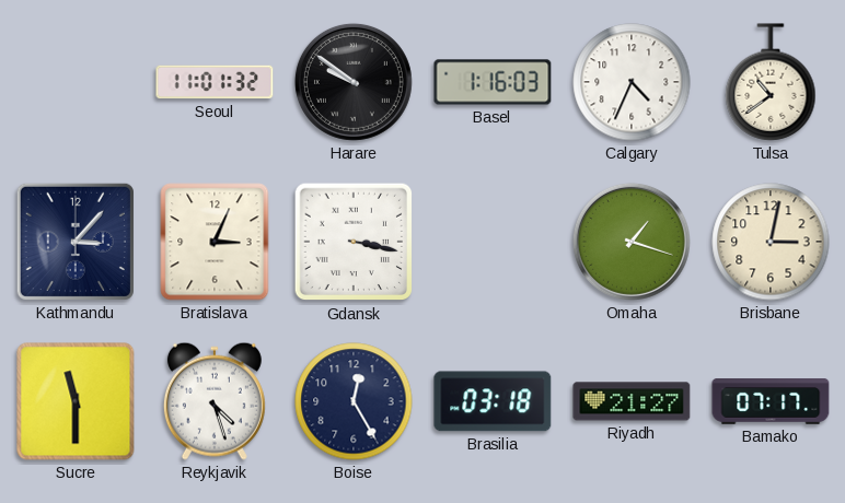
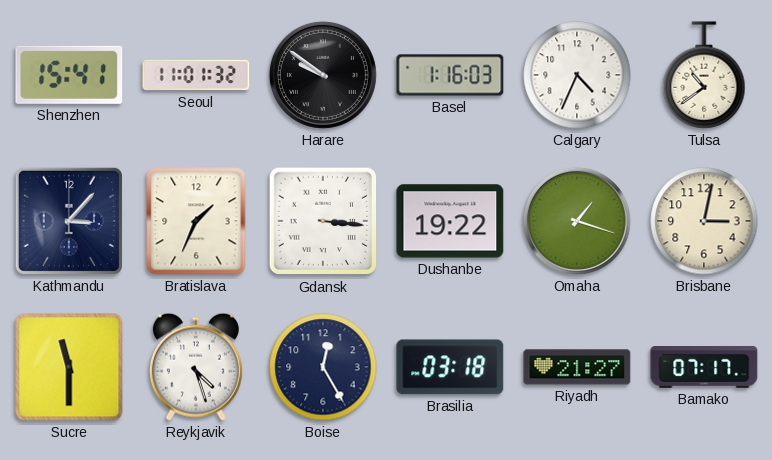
Shenzhen: none -> 15:41 (69, 75)
Bratislava: 3:04 -> 1:34 (196, 221)
Gdansk: 3:17 -> 3:16 (323, 221)
Dushanbe: none -> 19:22 (450, 221)
